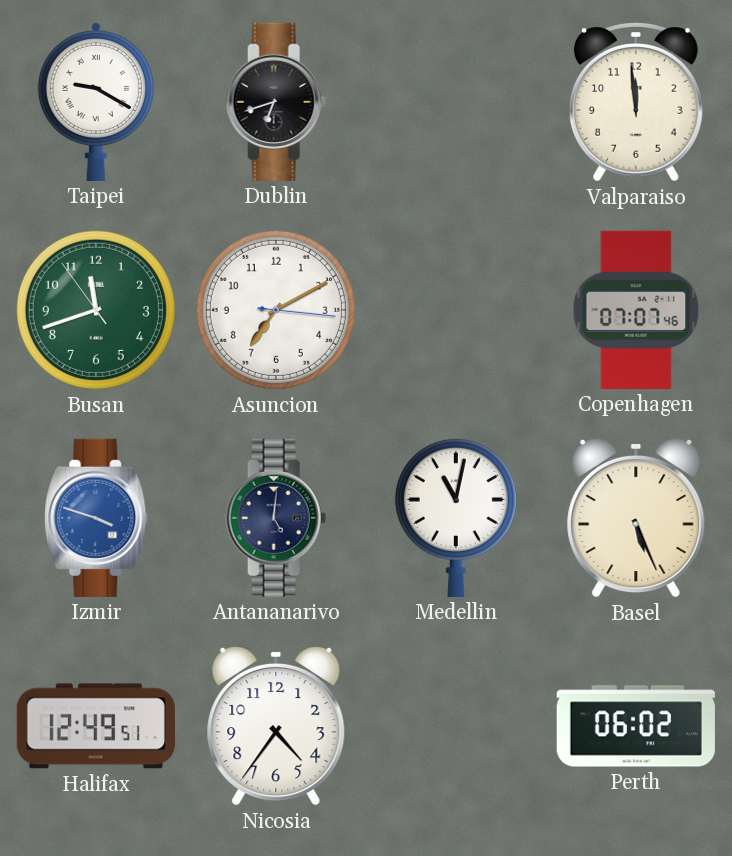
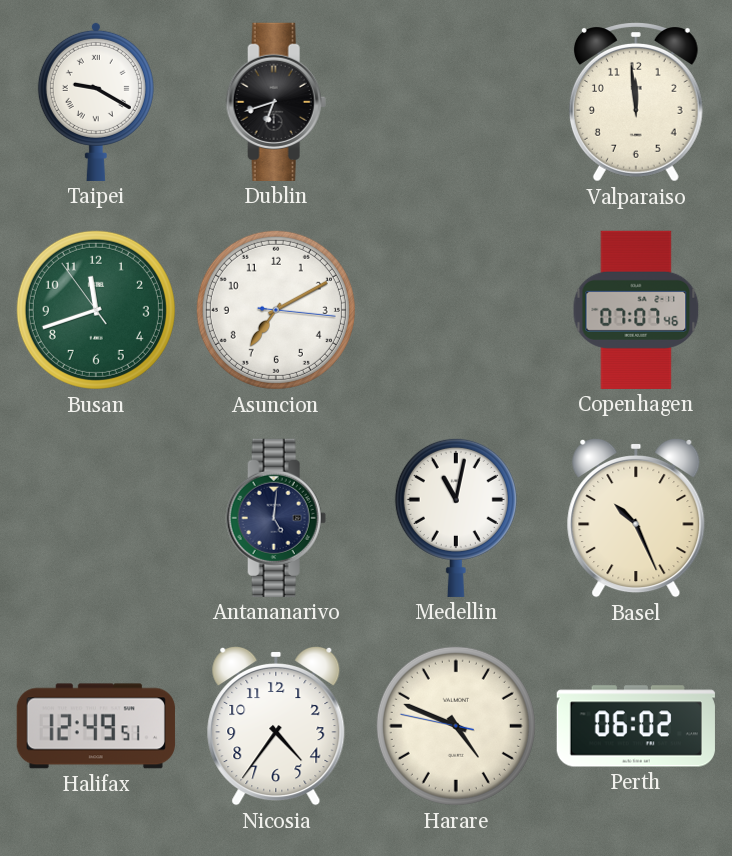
Izmir: 3:48 -> none (96, 518)
Basel: 5:26 -> 10:26 (636, 518)
Harare: none -> 4:48 (456, 726)
